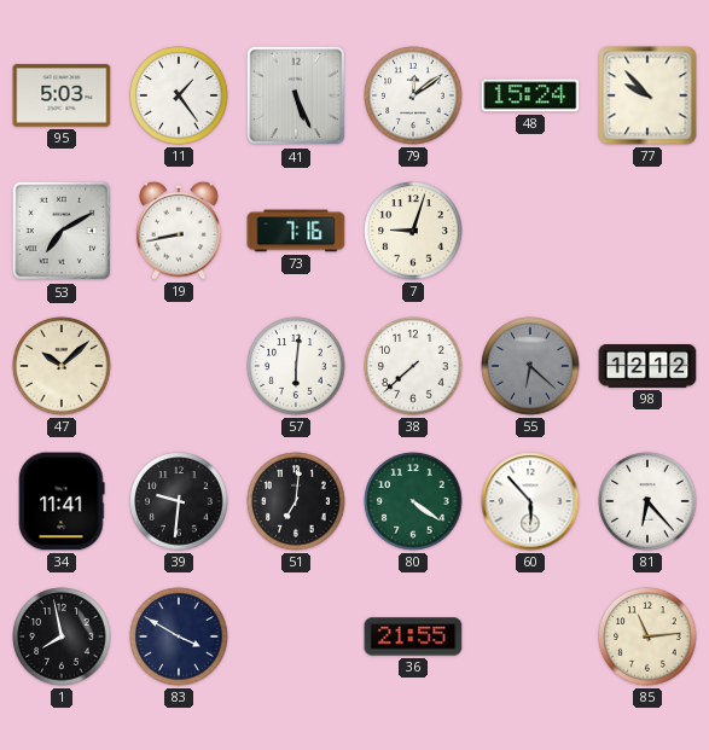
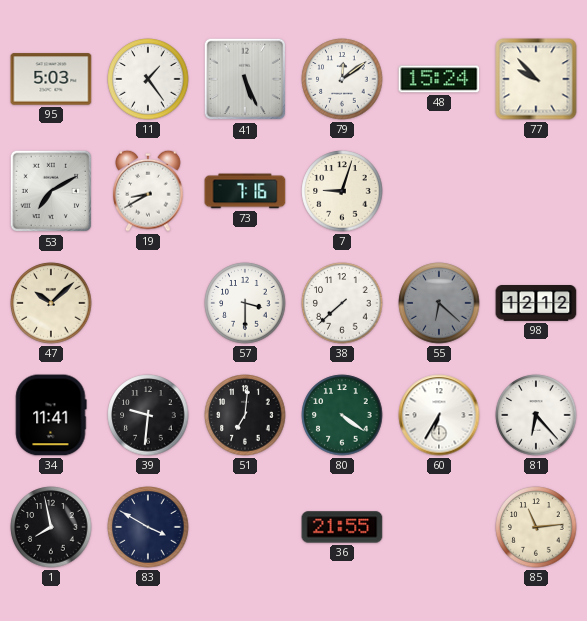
19: 8:43 -> 8:40 (148, 191)
57: 6:01 -> 3:30 (245, 303)
60: 5:53 -> 6:35 (439, 415)
